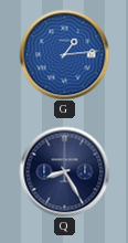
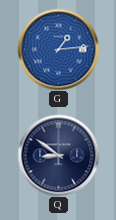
Q: 8:25 -> 8:51 (58, 155)
